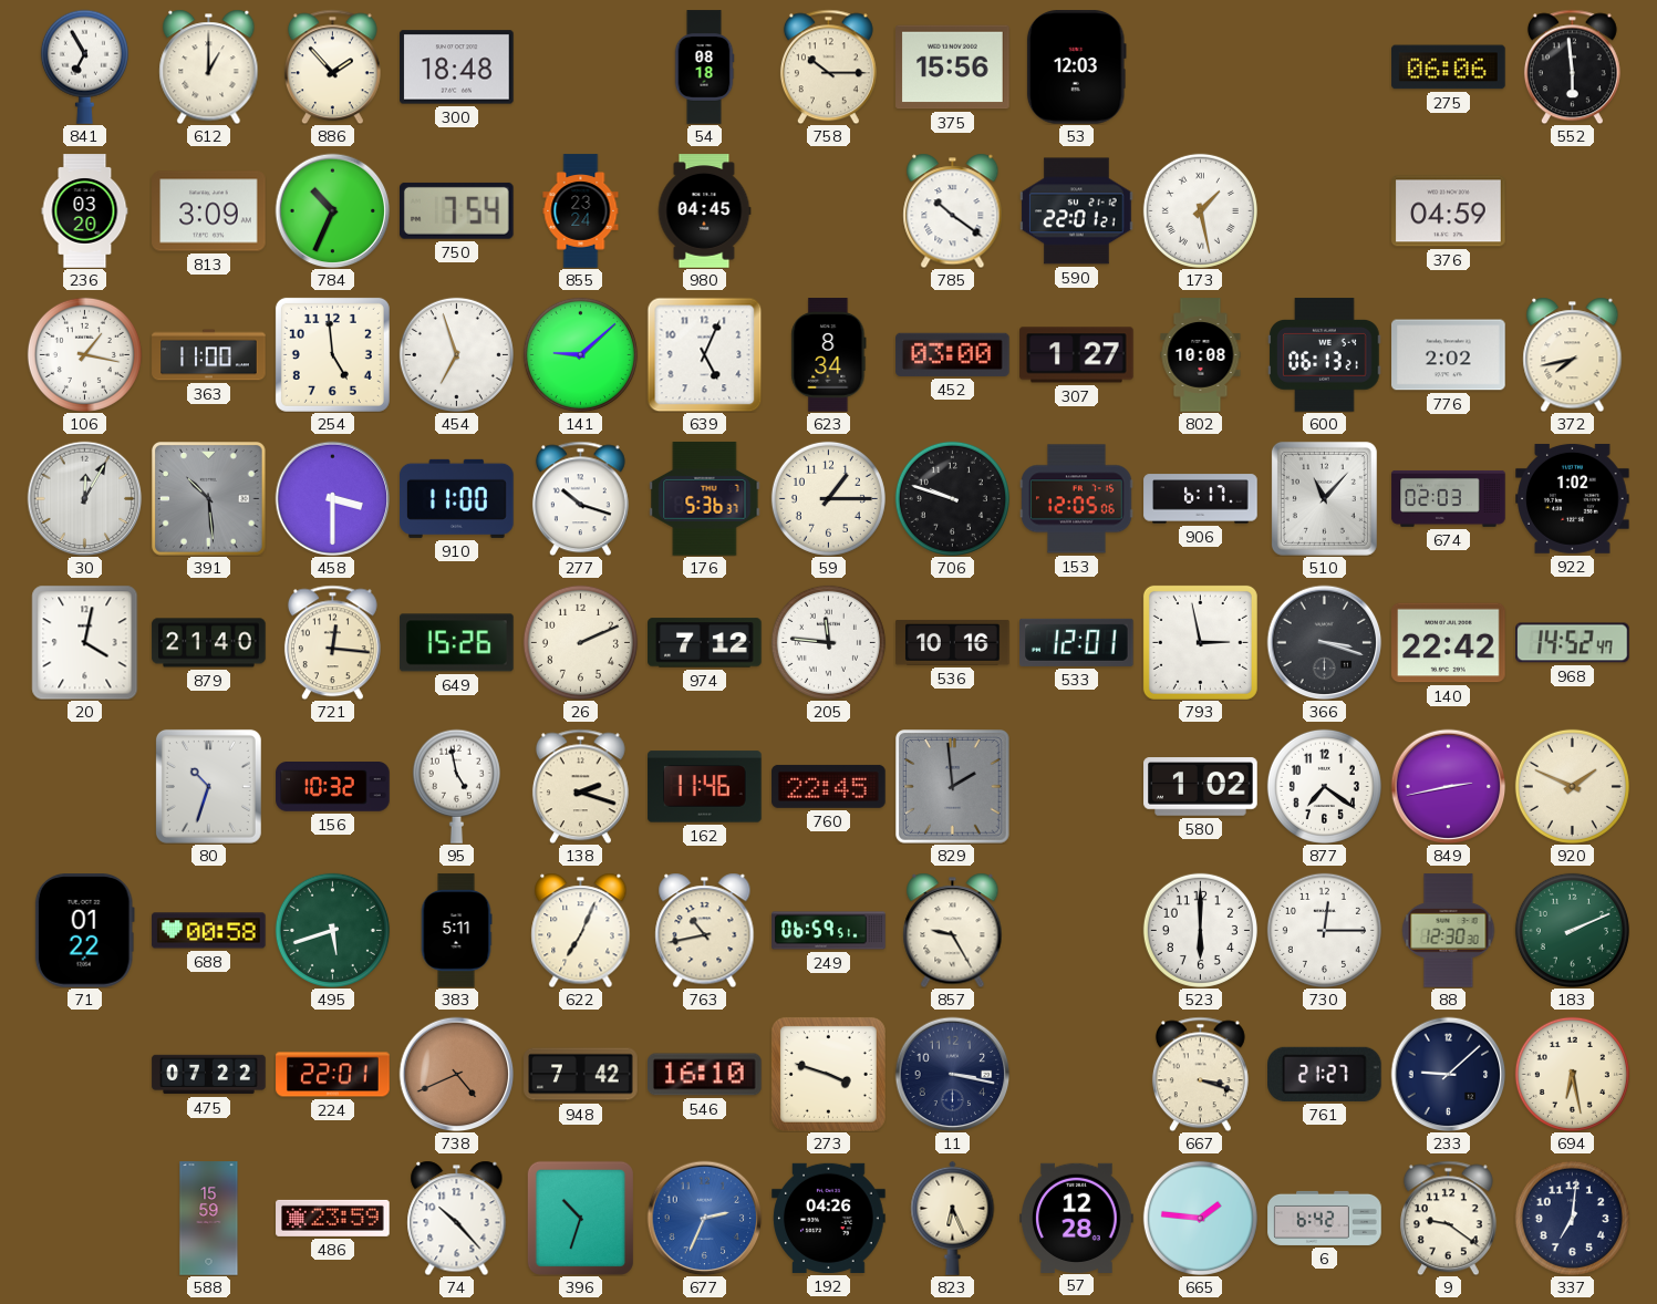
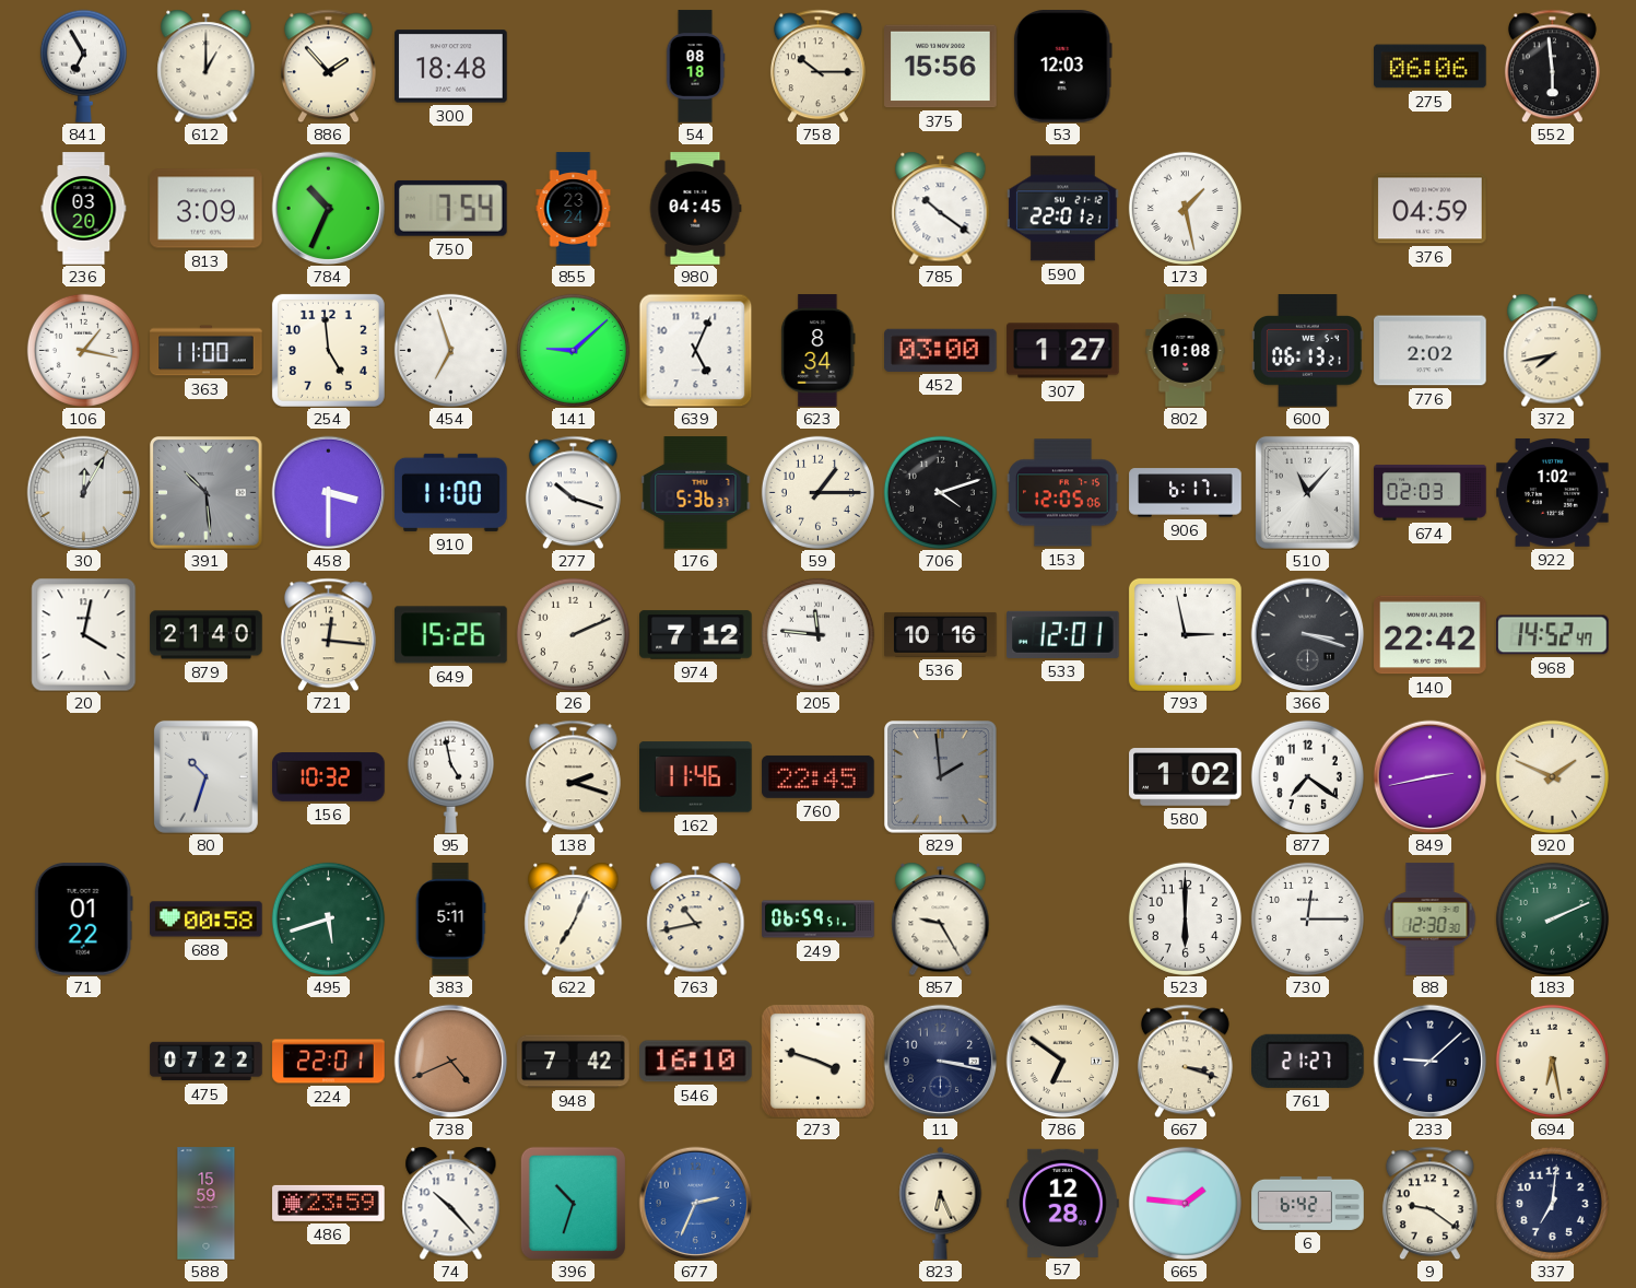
706: 9:48 -> 4:12 (940, 492)
786: none -> 6:51 (1062, 1061)
192: 04:26 -> none (829, 1218)
